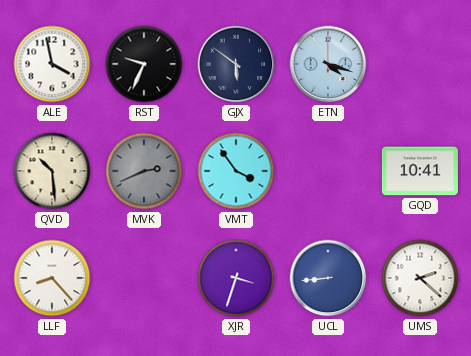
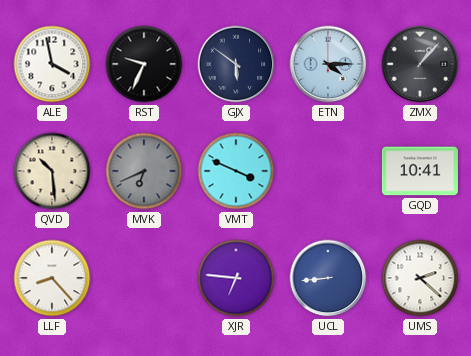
ETN: 4:18 -> 4:15 (328, 64)
ZMX: none -> 1:07 (420, 64)
MVK: 2:41 -> 6:41 (144, 171)
VMT: 3:54 -> 3:49 (236, 171)
XJR: 3:33 -> 6:46 (236, 278)
